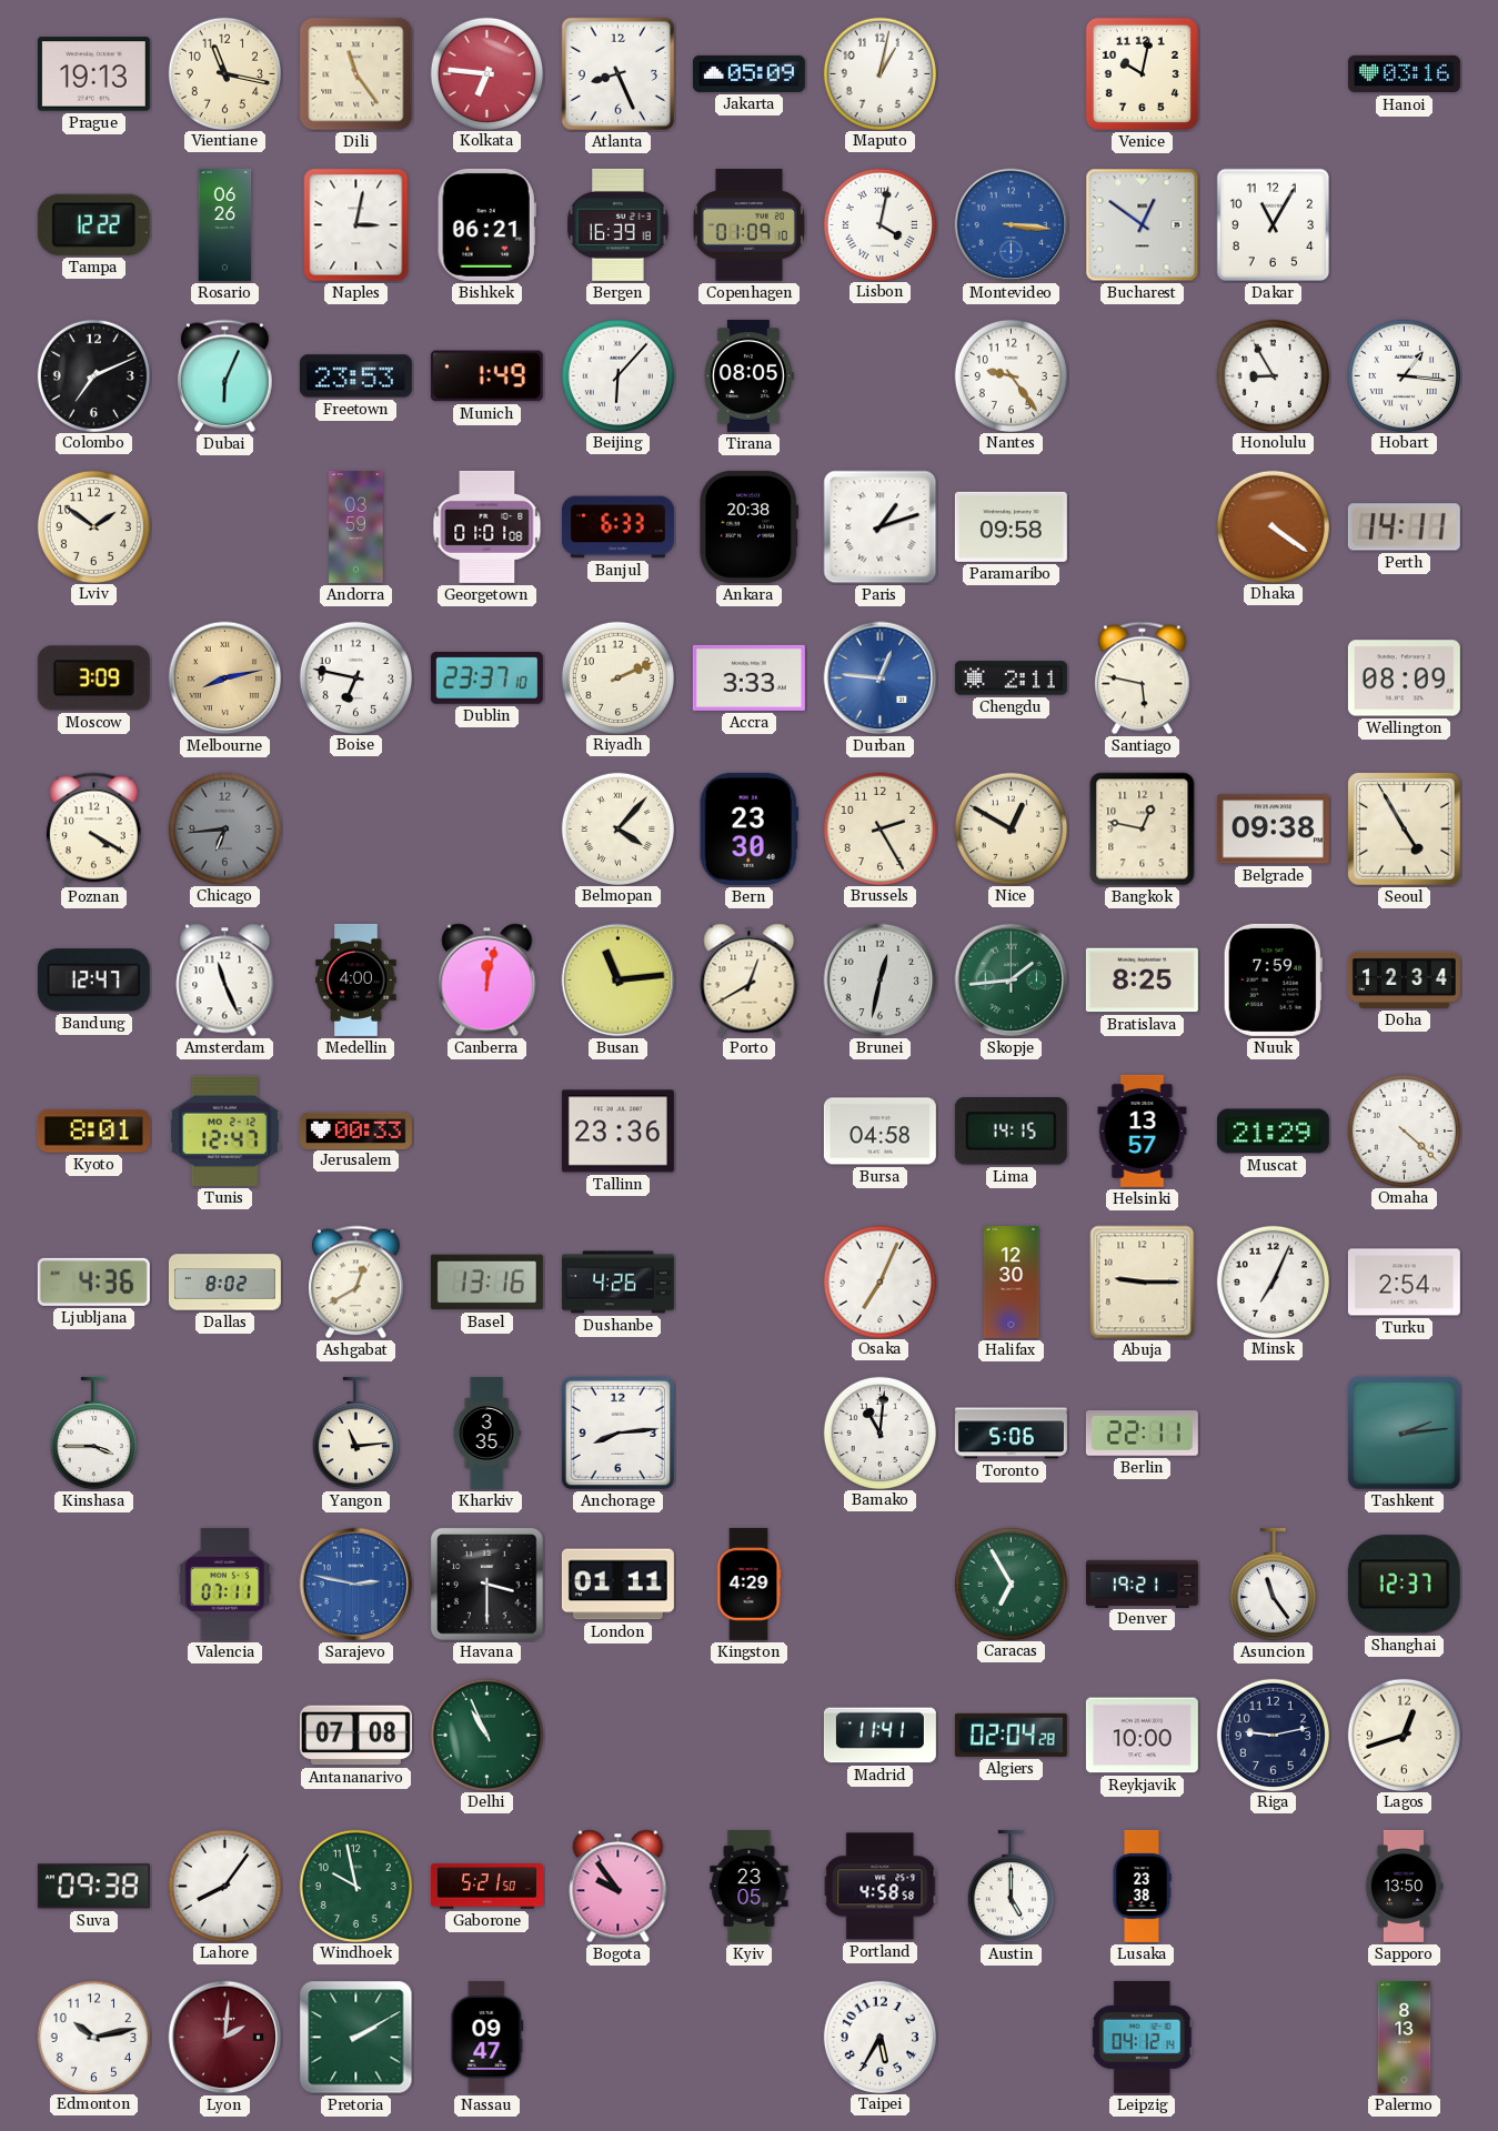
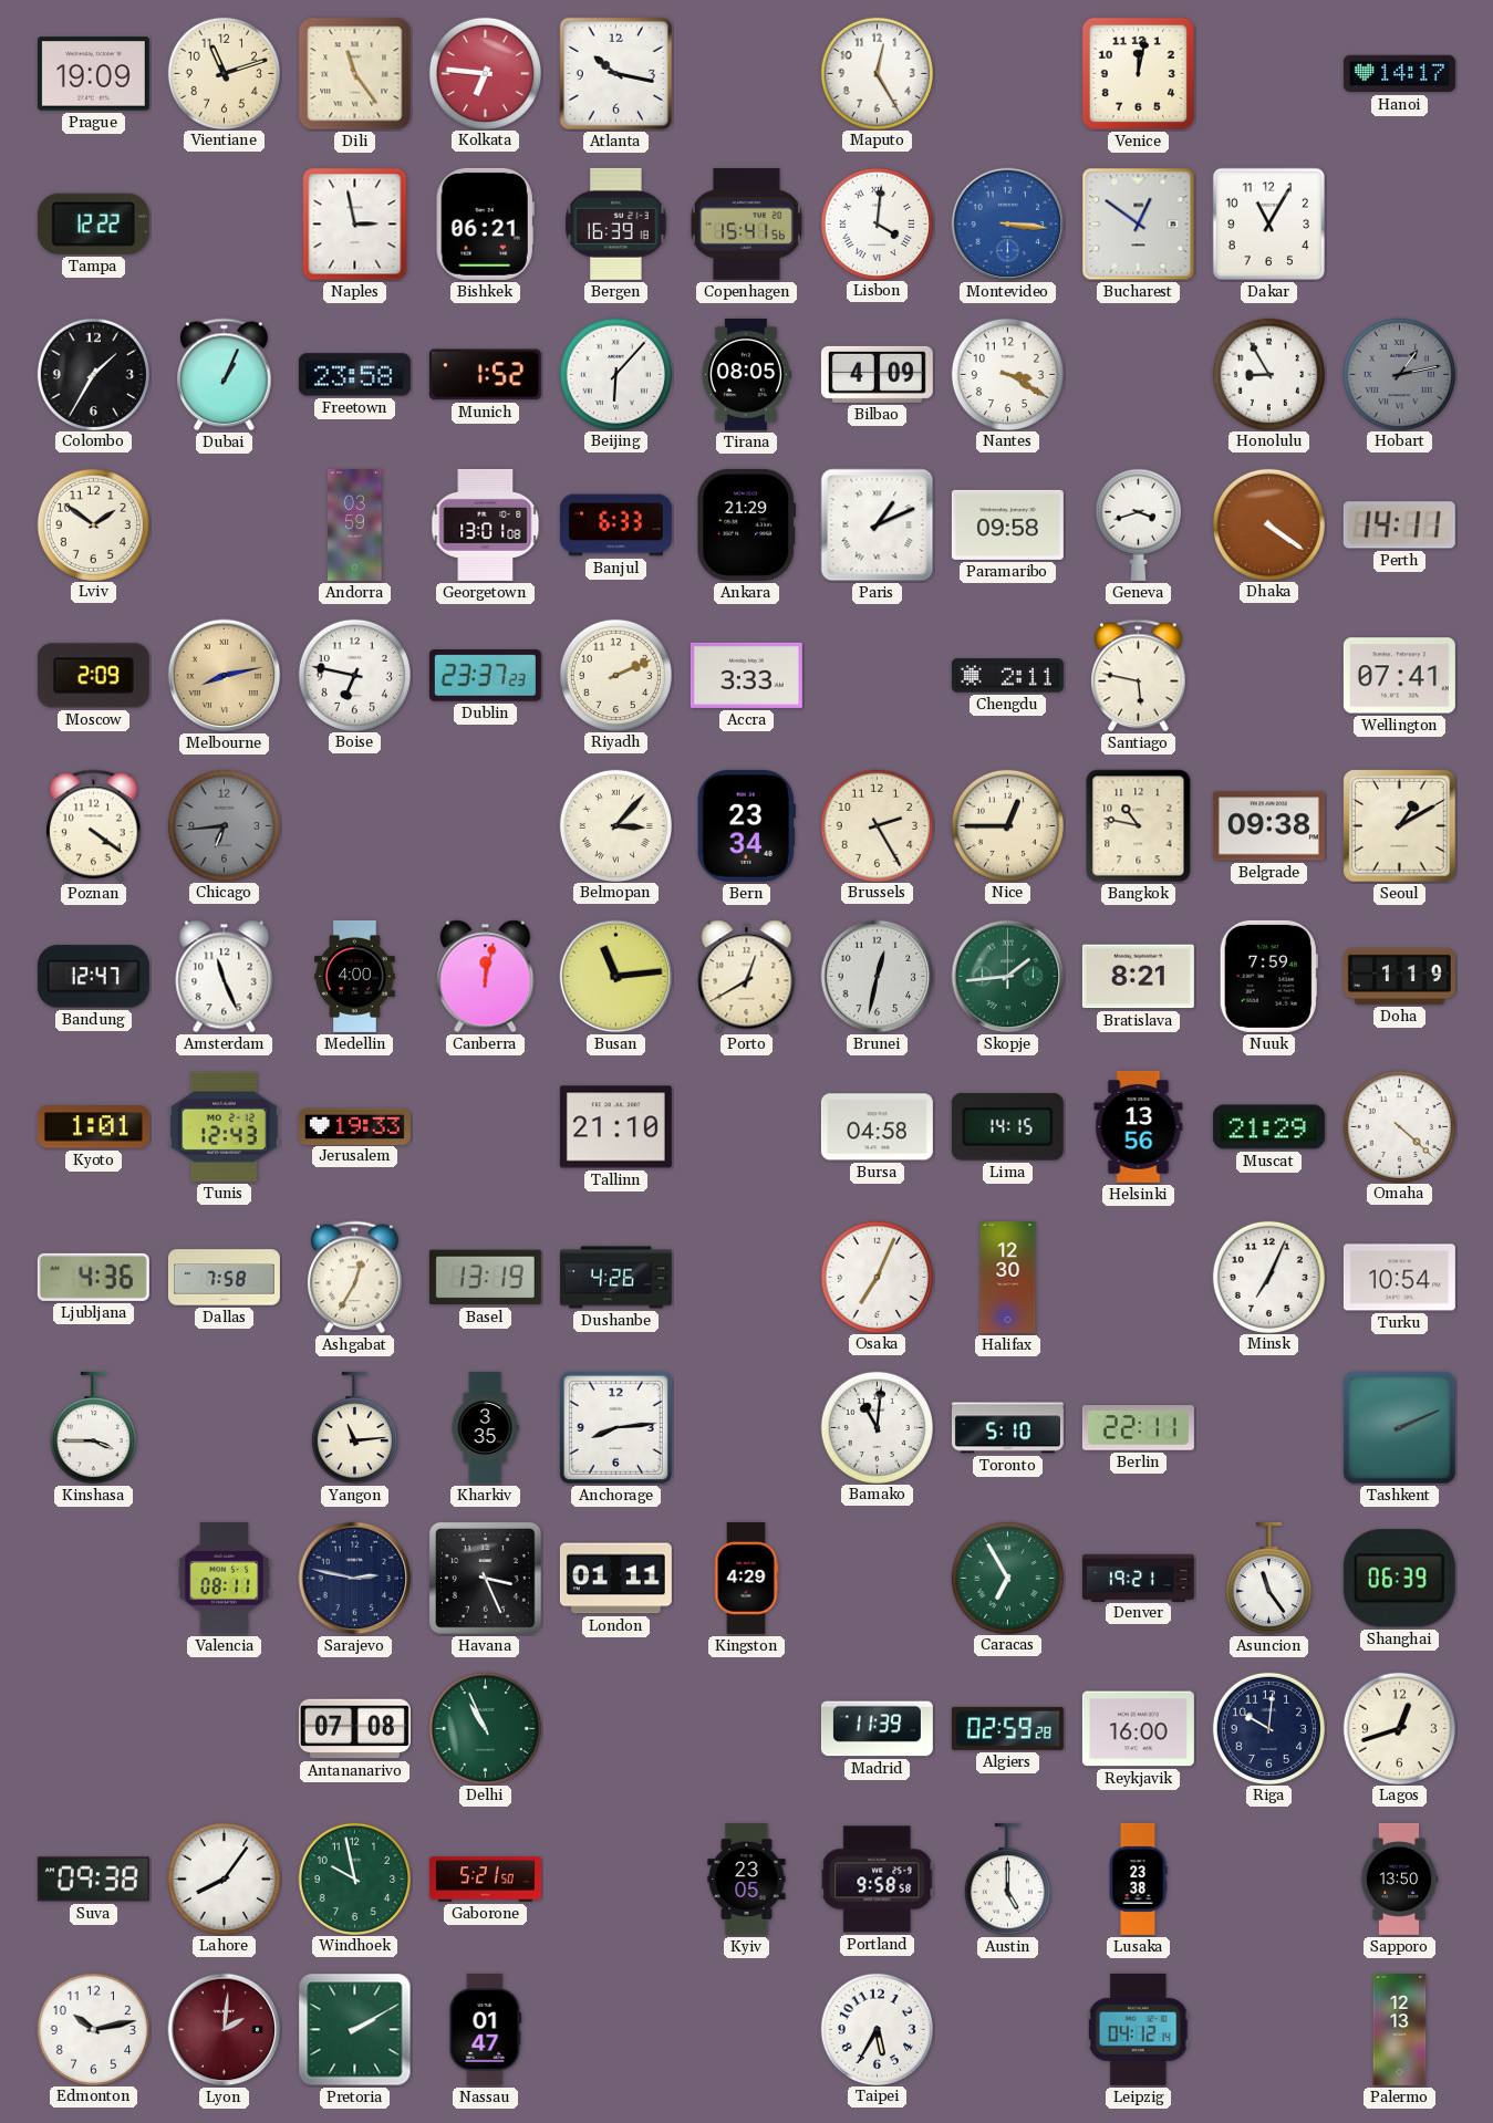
Prague: 19:13 -> 19:09 (93, 74)
Vientiane: 11:17 -> 11:12 (224, 73)
Atlanta: 8:26 -> 10:17 (615, 73)
Jakarta: 05:09 -> none (748, 73)
Maputo: 1:02 -> 12:25 (877, 73)
Venice: 10:02 -> 12:02 (1138, 73)
Hanoi: 03:16 -> 14:17 (1399, 74)
Rosario: 06:26 -> none (225, 224)
Naples: 3:02 -> 2:58 (355, 225)
Copenhagen: 01:09 -> 15:41 (746, 225)
Lisbon: 4:02 -> 4:01 (877, 223)
Colombo: 7:11 -> 1:35 (93, 374)
Dubai: 6:04 -> 1:04 (225, 375)
Freetown: 23:53 -> 23:58 (354, 375)
Munich: 1:49 -> 1:52 (485, 375)
Bilbao: none -> 4:09 (877, 374)
Nantes: 9:24 -> 3:20 (1007, 374)
Hobart: 1:16 -> 1:13 (1399, 374)
Hobart dial: white -> grey (1399, 374)
Georgetown: 01:01 -> 13:01 (486, 524)
Ankara: 20:38 -> 21:29 (747, 524)
Paris: 1:12 -> 1:11 (878, 525)
Geneva: none -> 3:42 (1138, 524)
Moscow: 3:09 -> 2:09 (93, 676)
Dublin: 23:37:10 -> 23:37:23 (485, 676)
Durban: 12:46 -> none (881, 678)
Wellington: 08:09 -> 07:41 (1399, 676)
Poznan: 4:20 -> 4:21 (94, 826)
Belmopan: 4:07 -> 3:07 (615, 825)
Bern: 23:30 -> 23:34 (746, 825)
Nice: 12:50 -> 12:45 (1007, 825)
Bangkok: 12:47 -> 10:47 (1139, 826)
Seoul: 4:55 -> 1:10 (1400, 826)
Bratislava: 8:25 -> 8:21 (1138, 977)
Doha: 12:34 -> 1:19 (1399, 976)
Kyoto: 8:01 -> 1:01 (93, 1127)
Tunis: 12:47 -> 12:43 (224, 1126)
Jerusalem: 00:33 -> 19:33 (354, 1126)
Tallinn: 23:36 -> 21:10 (615, 1127)
Helsinki: 13:57 -> 13:56 (1139, 1126)
Dallas: 8:02 -> 7:58 (224, 1278)
Ashgabat: 12:40 -> 12:35 (355, 1278)
Basel: 13:16 -> 13:19 (485, 1278)
Abuja: 9:15 -> none (1143, 1283)
Turku: 2:54 -> 10:54 (1399, 1278)
Toronto: 5:06 -> 5:10 (1007, 1428)
Tashkent: 2:14 -> 2:11 (1400, 1428)
Valencia: 07:11 -> 08:11 (225, 1578)
Sarajevo dial: blue -> navy (355, 1579)
Havana: 3:30 -> 3:26 (485, 1578)
Shanghai: 12:37 -> 06:39 (1399, 1579)
Madrid: 11:41 -> 11:39 (877, 1729)
Algiers: 02:04 -> 02:59 (1007, 1728)
Reykjavik: 10:00 -> 16:00 (1138, 1729)
Riga: 9:13 -> 10:01 (1268, 1728)
Bogota: 9:54 -> none (619, 1887)
Portland: 4:58 -> 9:58 (878, 1880)
Nassau: 09:47 -> 01:47 (486, 2029)
Palermo: 8:13 -> 12:13 (1400, 2029)
